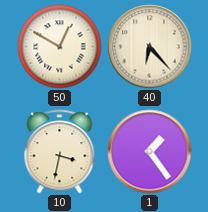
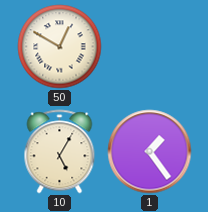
40: 6:23 -> none (150, 47)
10: 3:32 -> 5:05 (60, 152)
